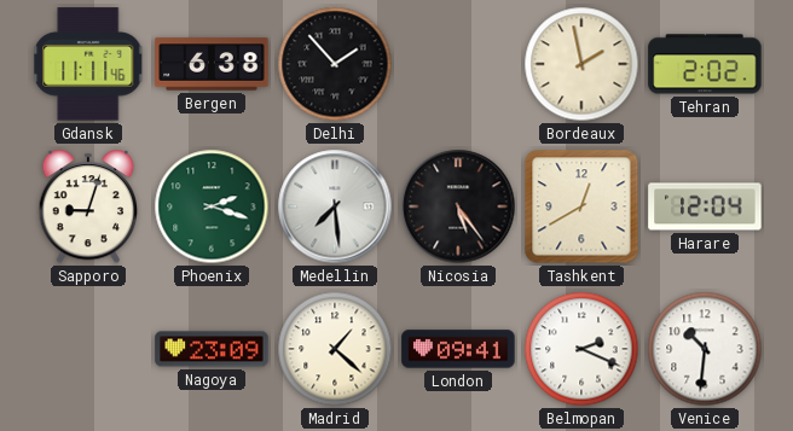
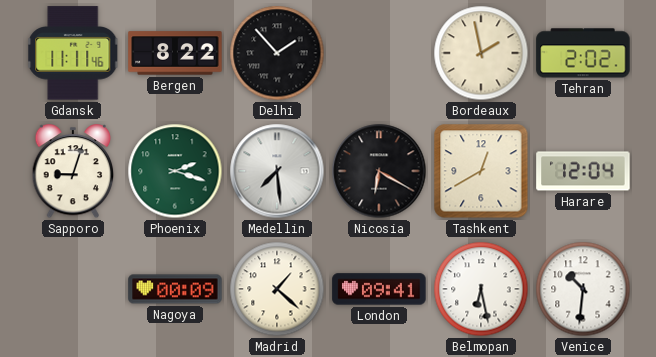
Bergen: 6:38 -> 8:22 (175, 53)
Nicosia: 5:24 -> 6:20 (379, 171)
Nagoya: 23:09 -> 00:09 (175, 289)
Belmopan: 2:19 -> 6:28 (481, 289)
